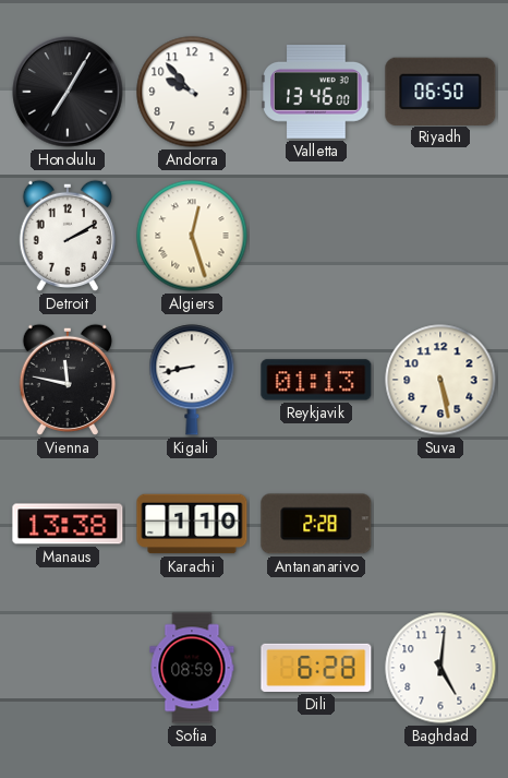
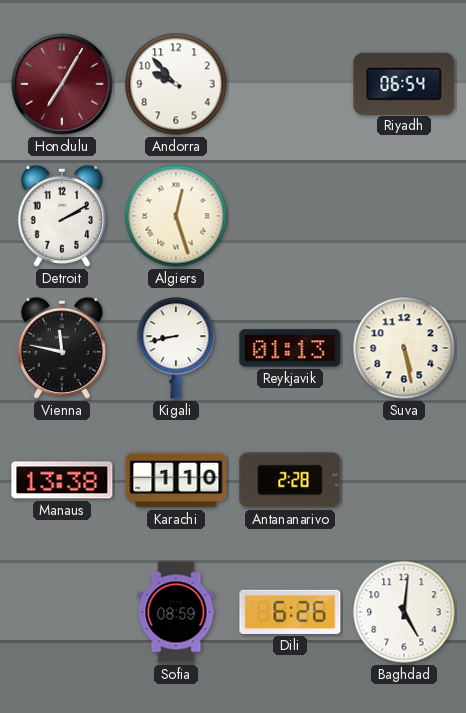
Honolulu dial: black -> burgundy (62, 84)
Valletta: 13:46 -> none (316, 92)
Riyadh: 06:50 -> 06:54 (404, 83)
Dili: 6:28 -> 6:26 (290, 612)
